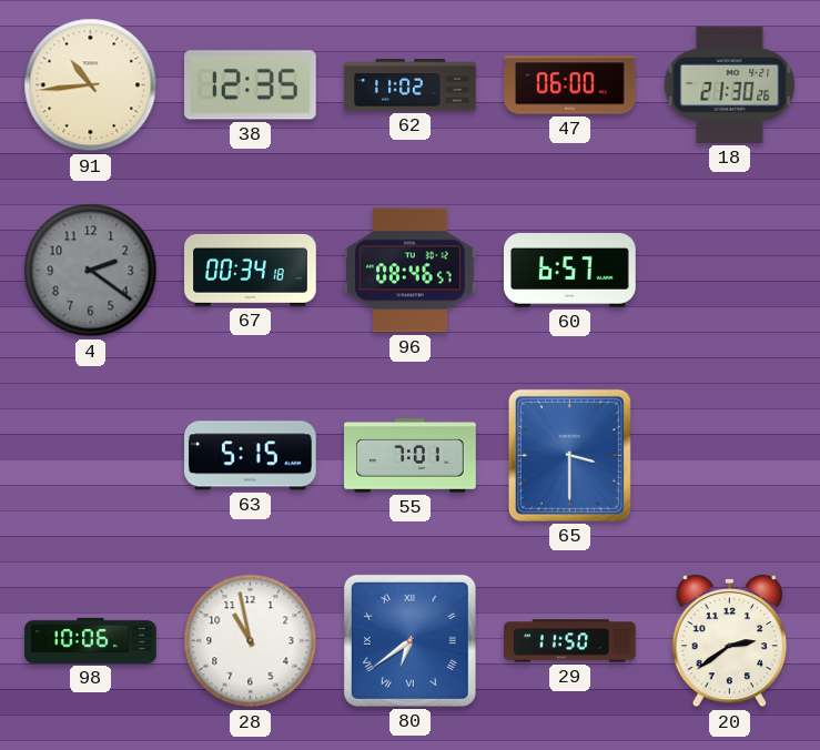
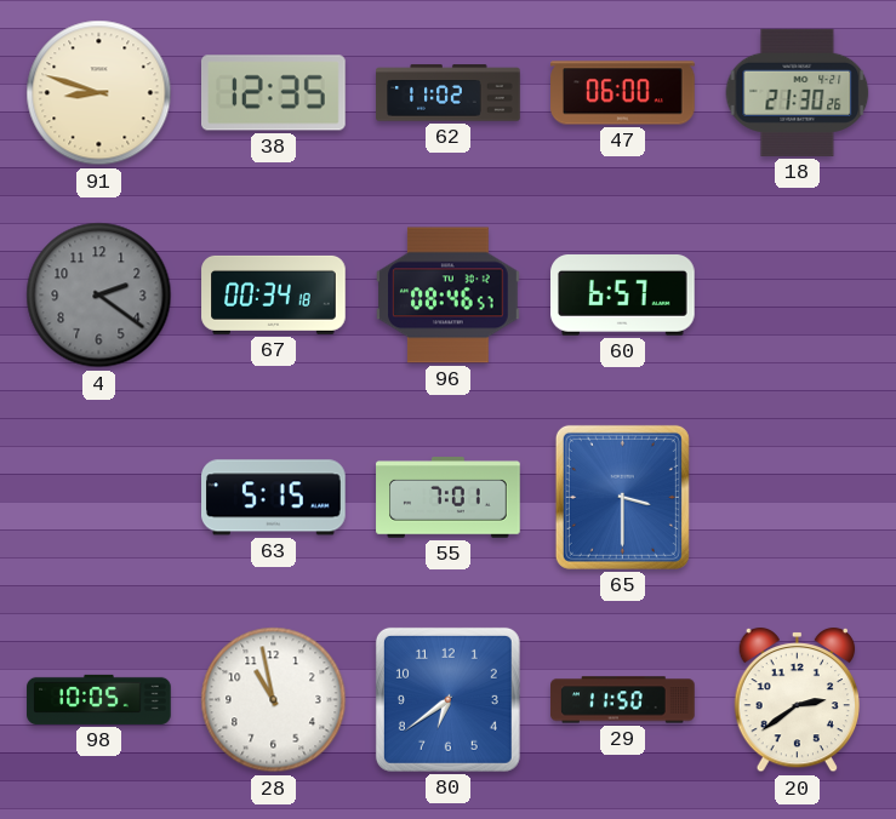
91: 10:44 -> 8:48 (99, 93)
98: 10:06 -> 10:05 (99, 699)
80 numerals: Roman -> Arabic (447, 699)
